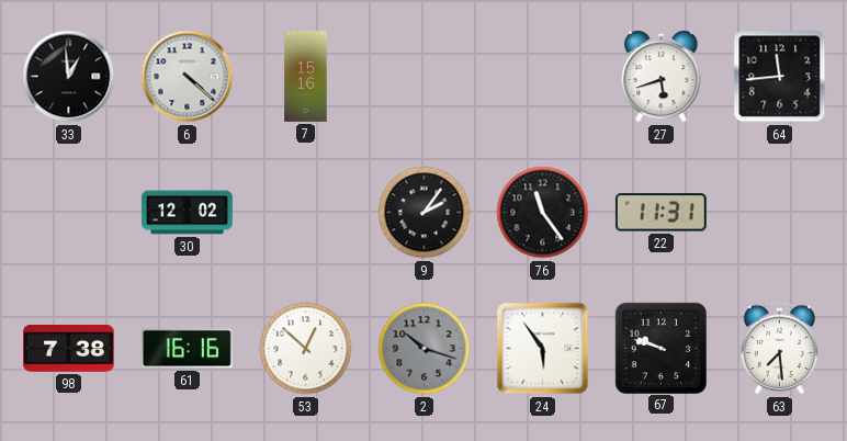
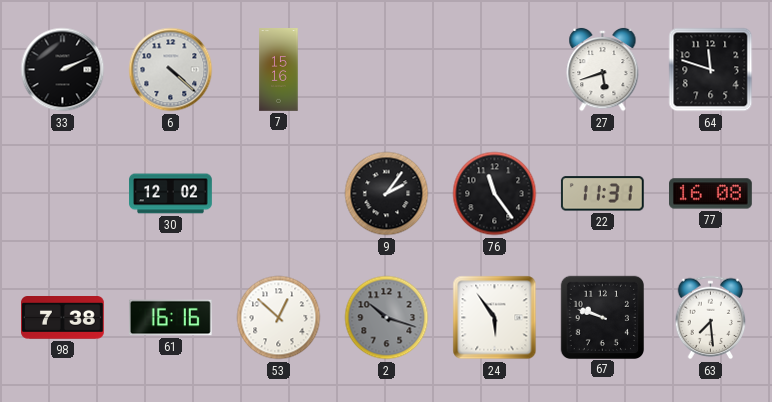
33: 12:59 -> 2:11 (63, 70)
64: 11:44 -> 11:48 (711, 70)
77: none -> 16:08 (711, 194)
